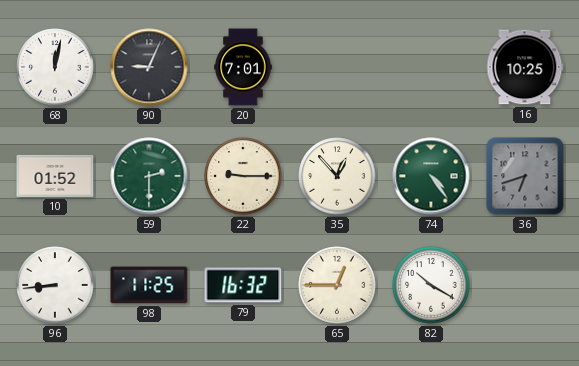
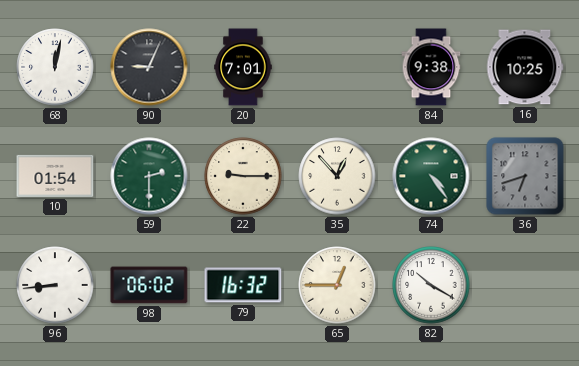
84: none -> 9:38 (431, 67)
10: 01:52 -> 01:54 (55, 176)
98: 11:25 -> 06:02 (149, 285)
